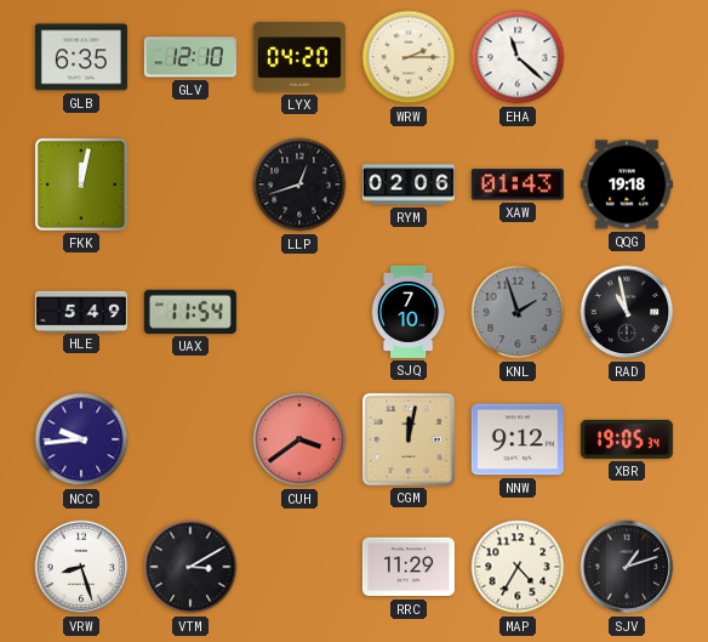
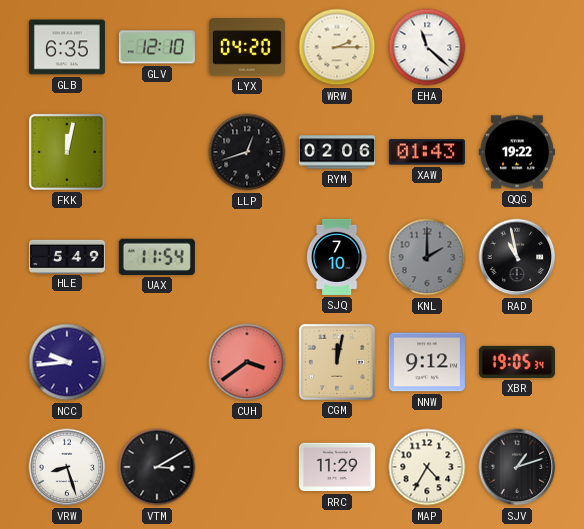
QQG: 19:18 -> 19:22 (517, 152)
KNL: 1:57 -> 2:00 (427, 257)
